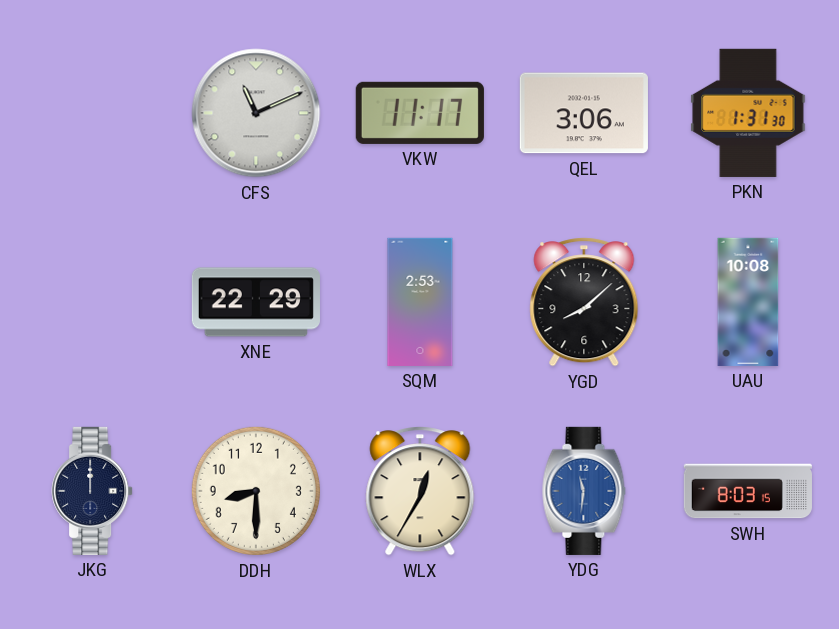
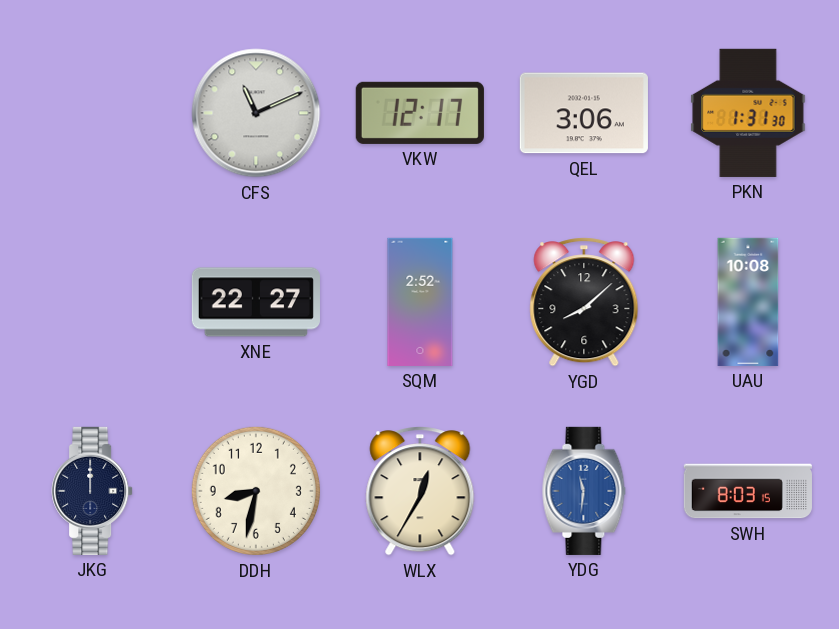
VKW: 11:17 -> 12:17 (420, 113)
XNE: 22:29 -> 22:27 (256, 302)
SQM: 2:53 -> 2:52 (420, 302)
DDH: 8:30 -> 8:32 (256, 491)
